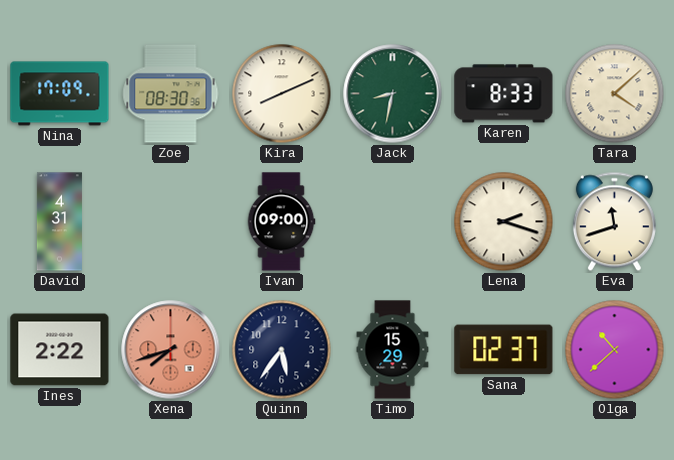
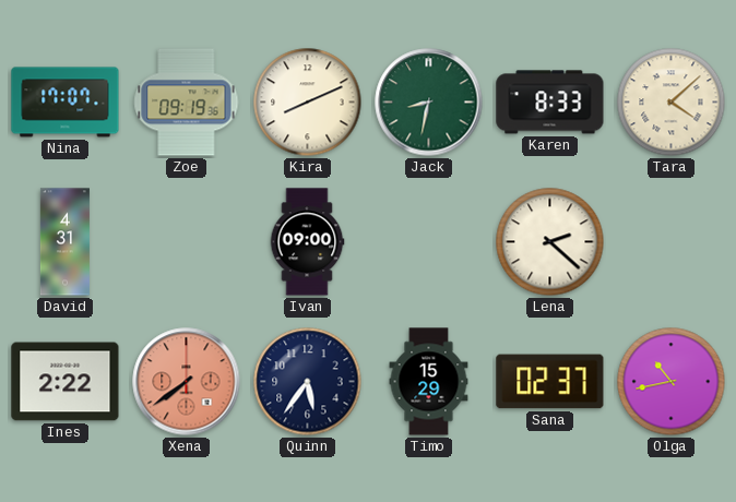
Nina: 17:09 -> 17:07 (66, 103)
Zoe: 08:30 -> 09:19 (187, 103)
Lena: 2:18 -> 2:22 (550, 242)
Eva: 11:42 -> none (614, 222)
Xena: 7:42 -> 7:39 (187, 382)
Olga: 10:38 -> 10:43 (672, 382)
